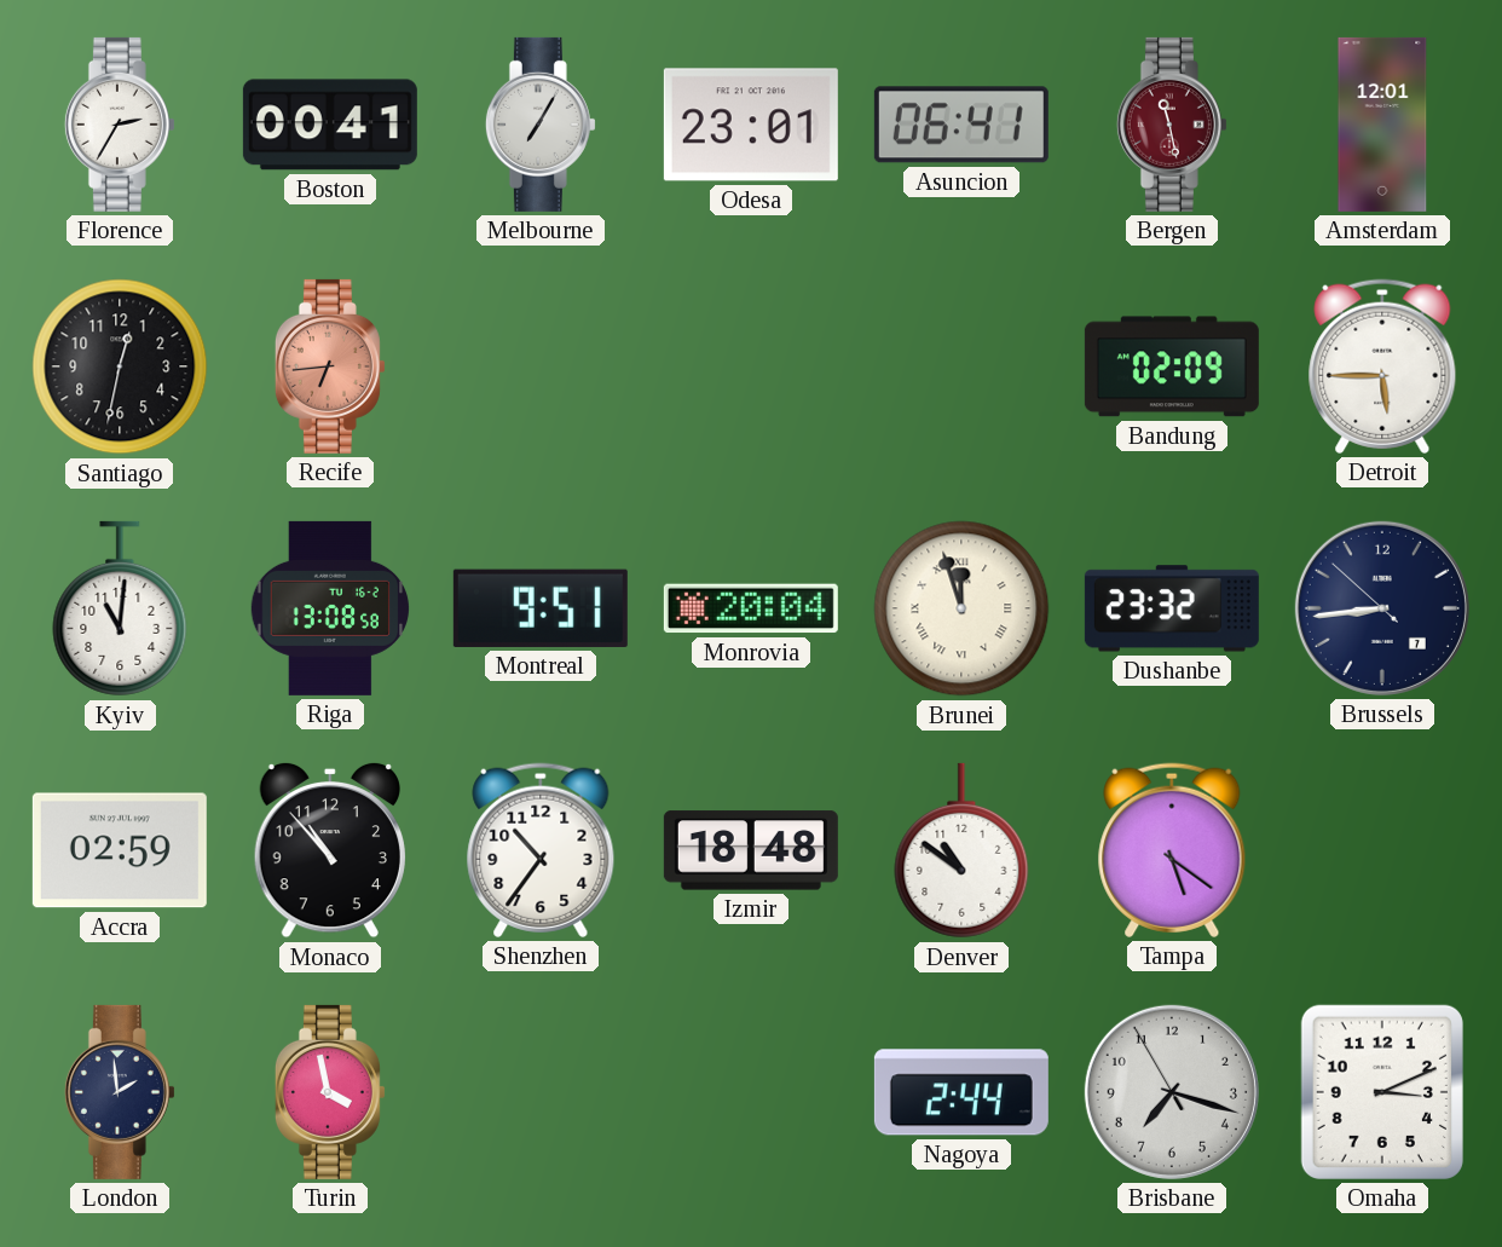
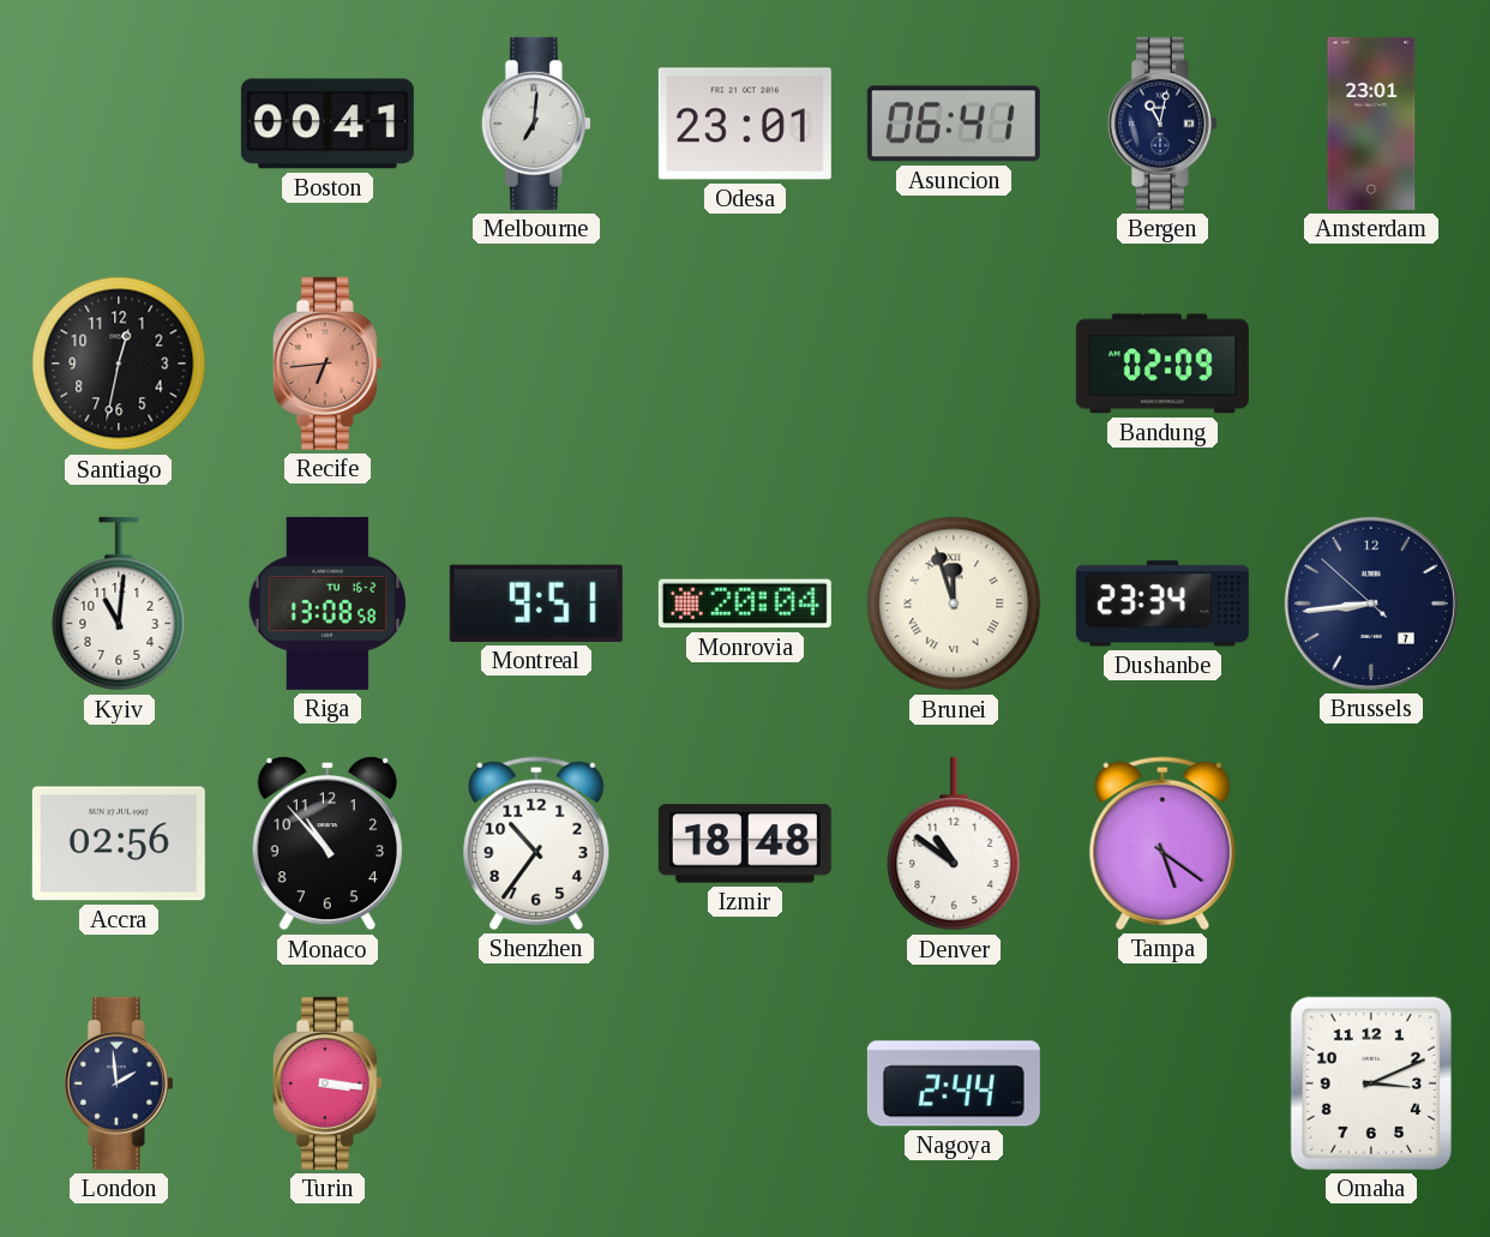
Florence: 2:35 -> none (120, 125)
Melbourne: 7:05 -> 7:01 (536, 124)
Bergen: 11:28 -> 11:02 (1162, 124)
Bergen dial: burgundy -> navy (1162, 124)
Amsterdam: 12:01 -> 23:01 (1371, 124)
Detroit: 5:45 -> none (1382, 366)
Dushanbe: 23:32 -> 23:34 (1162, 604)
Accra: 02:59 -> 02:56 (119, 843)
Turin: 3:58 -> 3:16 (328, 1083)
Brisbane: 7:17 -> none (1172, 1092)
